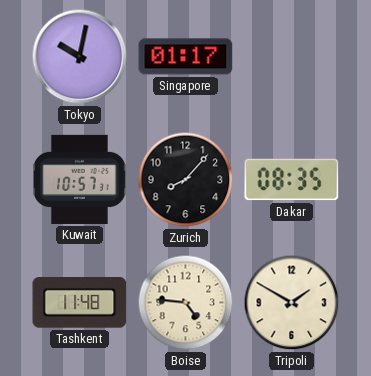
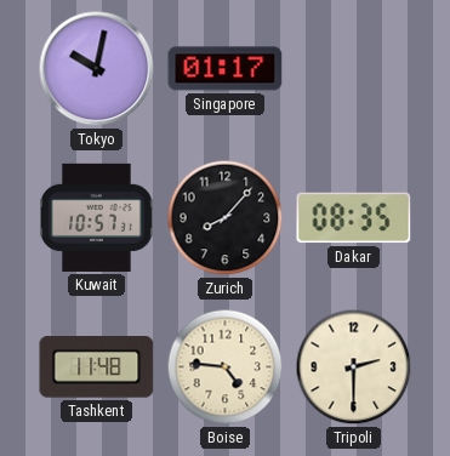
Tripoli: 1:50 -> 2:30 (354, 367)
